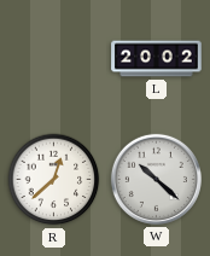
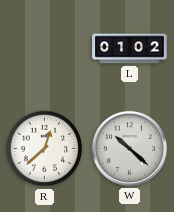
L: 20:02 -> 01:02 (130, 49)
